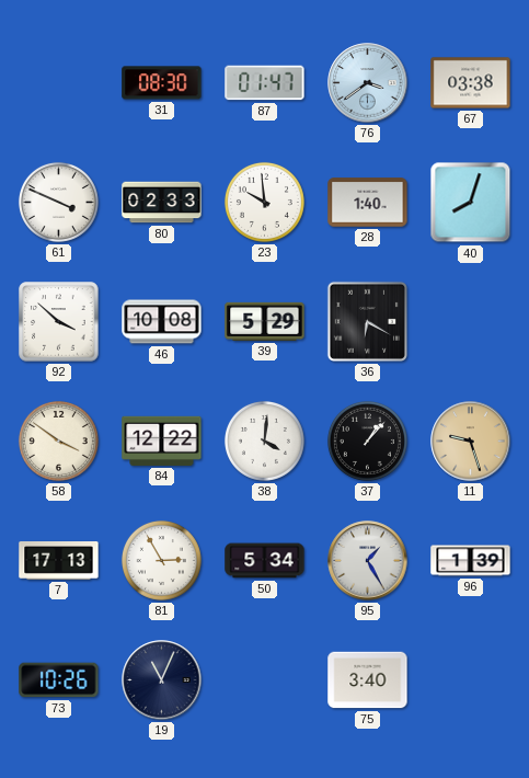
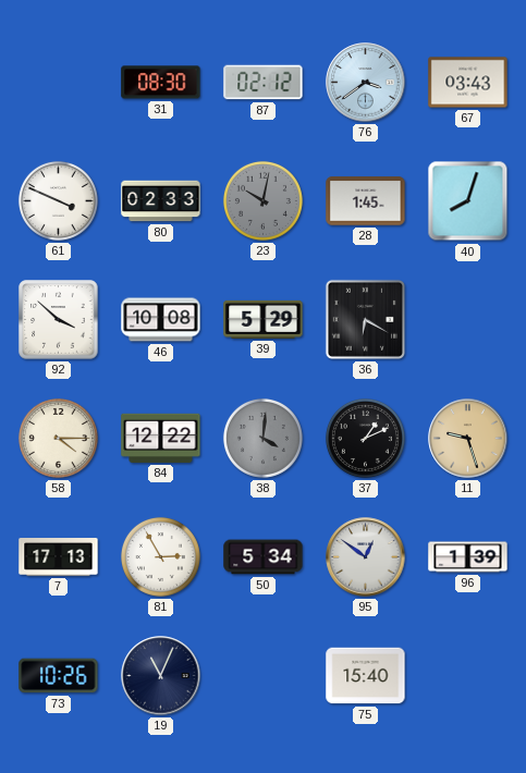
87: 01:47 -> 02:12 (264, 83)
67: 03:38 -> 03:43 (468, 83)
23: 9:59 -> 10:02 (262, 200)
23 dial: white -> grey (262, 200)
28: 1:40 -> 1:45 (366, 201)
58: 3:51 -> 4:15 (58, 438)
38 dial: white -> grey (262, 438)
37: 1:07 -> 1:11 (365, 438)
95: 1:25 -> 12:51 (366, 557)
75: 3:40 -> 15:40 (366, 676)
